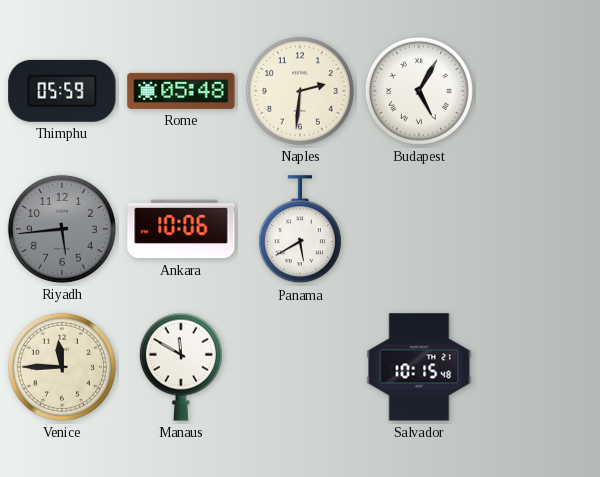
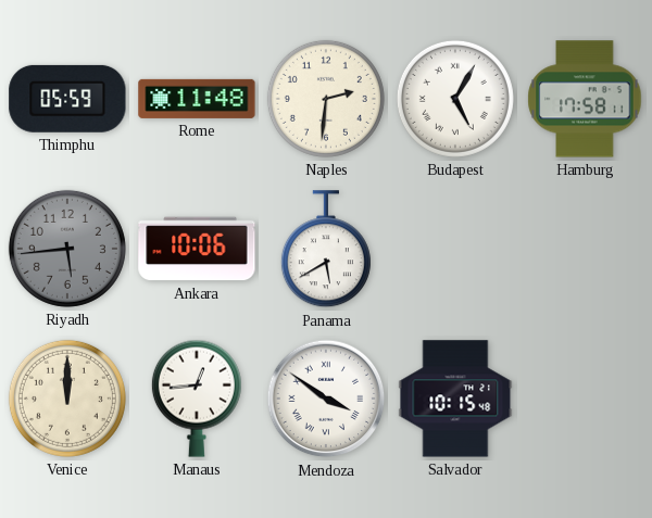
Rome: 05:48 -> 11:48 (197, 99)
Hamburg: none -> 17:58 (585, 99)
Venice: 11:45 -> 12:00 (67, 399)
Manaus: 11:50 -> 12:44 (197, 399)
Mendoza: none -> 3:51 (326, 399)
